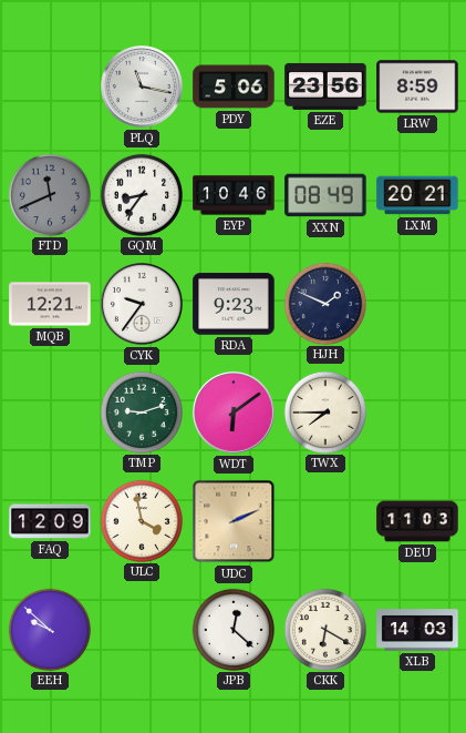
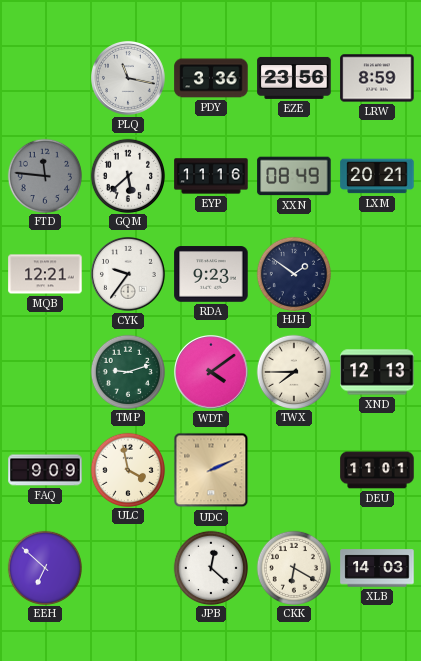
PDY: 5:06 -> 3:36 (211, 78)
FTD: 11:41 -> 11:46 (44, 175)
GQM: 8:36 -> 5:38 (127, 175)
EYP: 10:46 -> 11:16 (211, 176)
HJH: 1:49 -> 1:51 (293, 273)
WDT: 6:09 -> 4:09 (212, 373)
XND: none -> 12:13 (377, 372)
FAQ: 12:09 -> 9:09 (45, 470)
DEU: 11:03 -> 11:01 (377, 470)
EEH: 9:52 -> 6:52 (44, 567)
